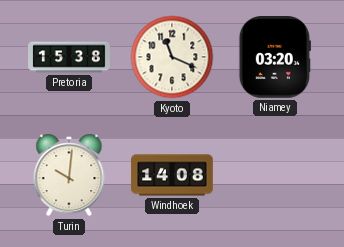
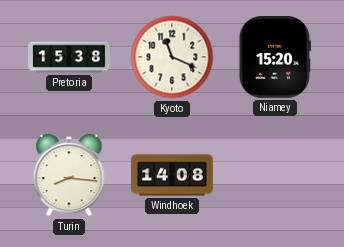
Niamey: 03:20 -> 15:20 (275, 58)
Turin: 10:01 -> 8:16 (69, 175)
